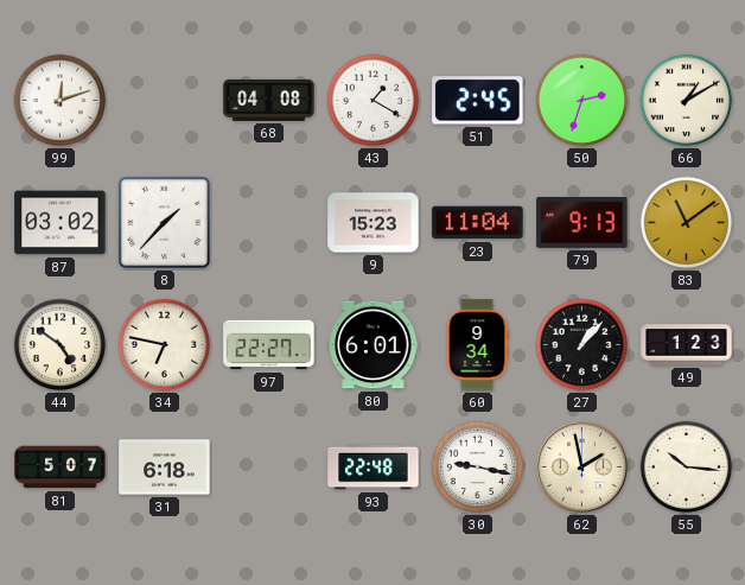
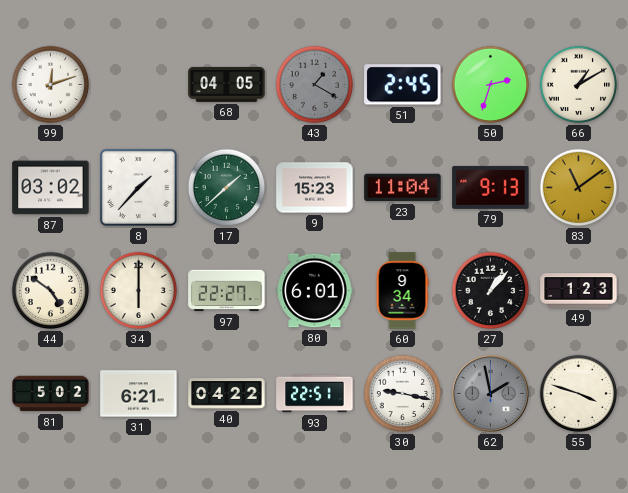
68: 04:08 -> 04:05 (227, 84)
43 dial: white -> grey (315, 85)
17: none -> 1:38 (227, 188)
34: 6:47 -> 6:00 (139, 291)
81: 5:07 -> 5:02 (51, 394)
31: 6:18 -> 6:21 (139, 394)
40: none -> 04:22 (227, 394)
93: 22:48 -> 22:51 (315, 394)
62 dial: cream -> grey (490, 393)
55: 10:16 -> 3:48 (579, 394)
